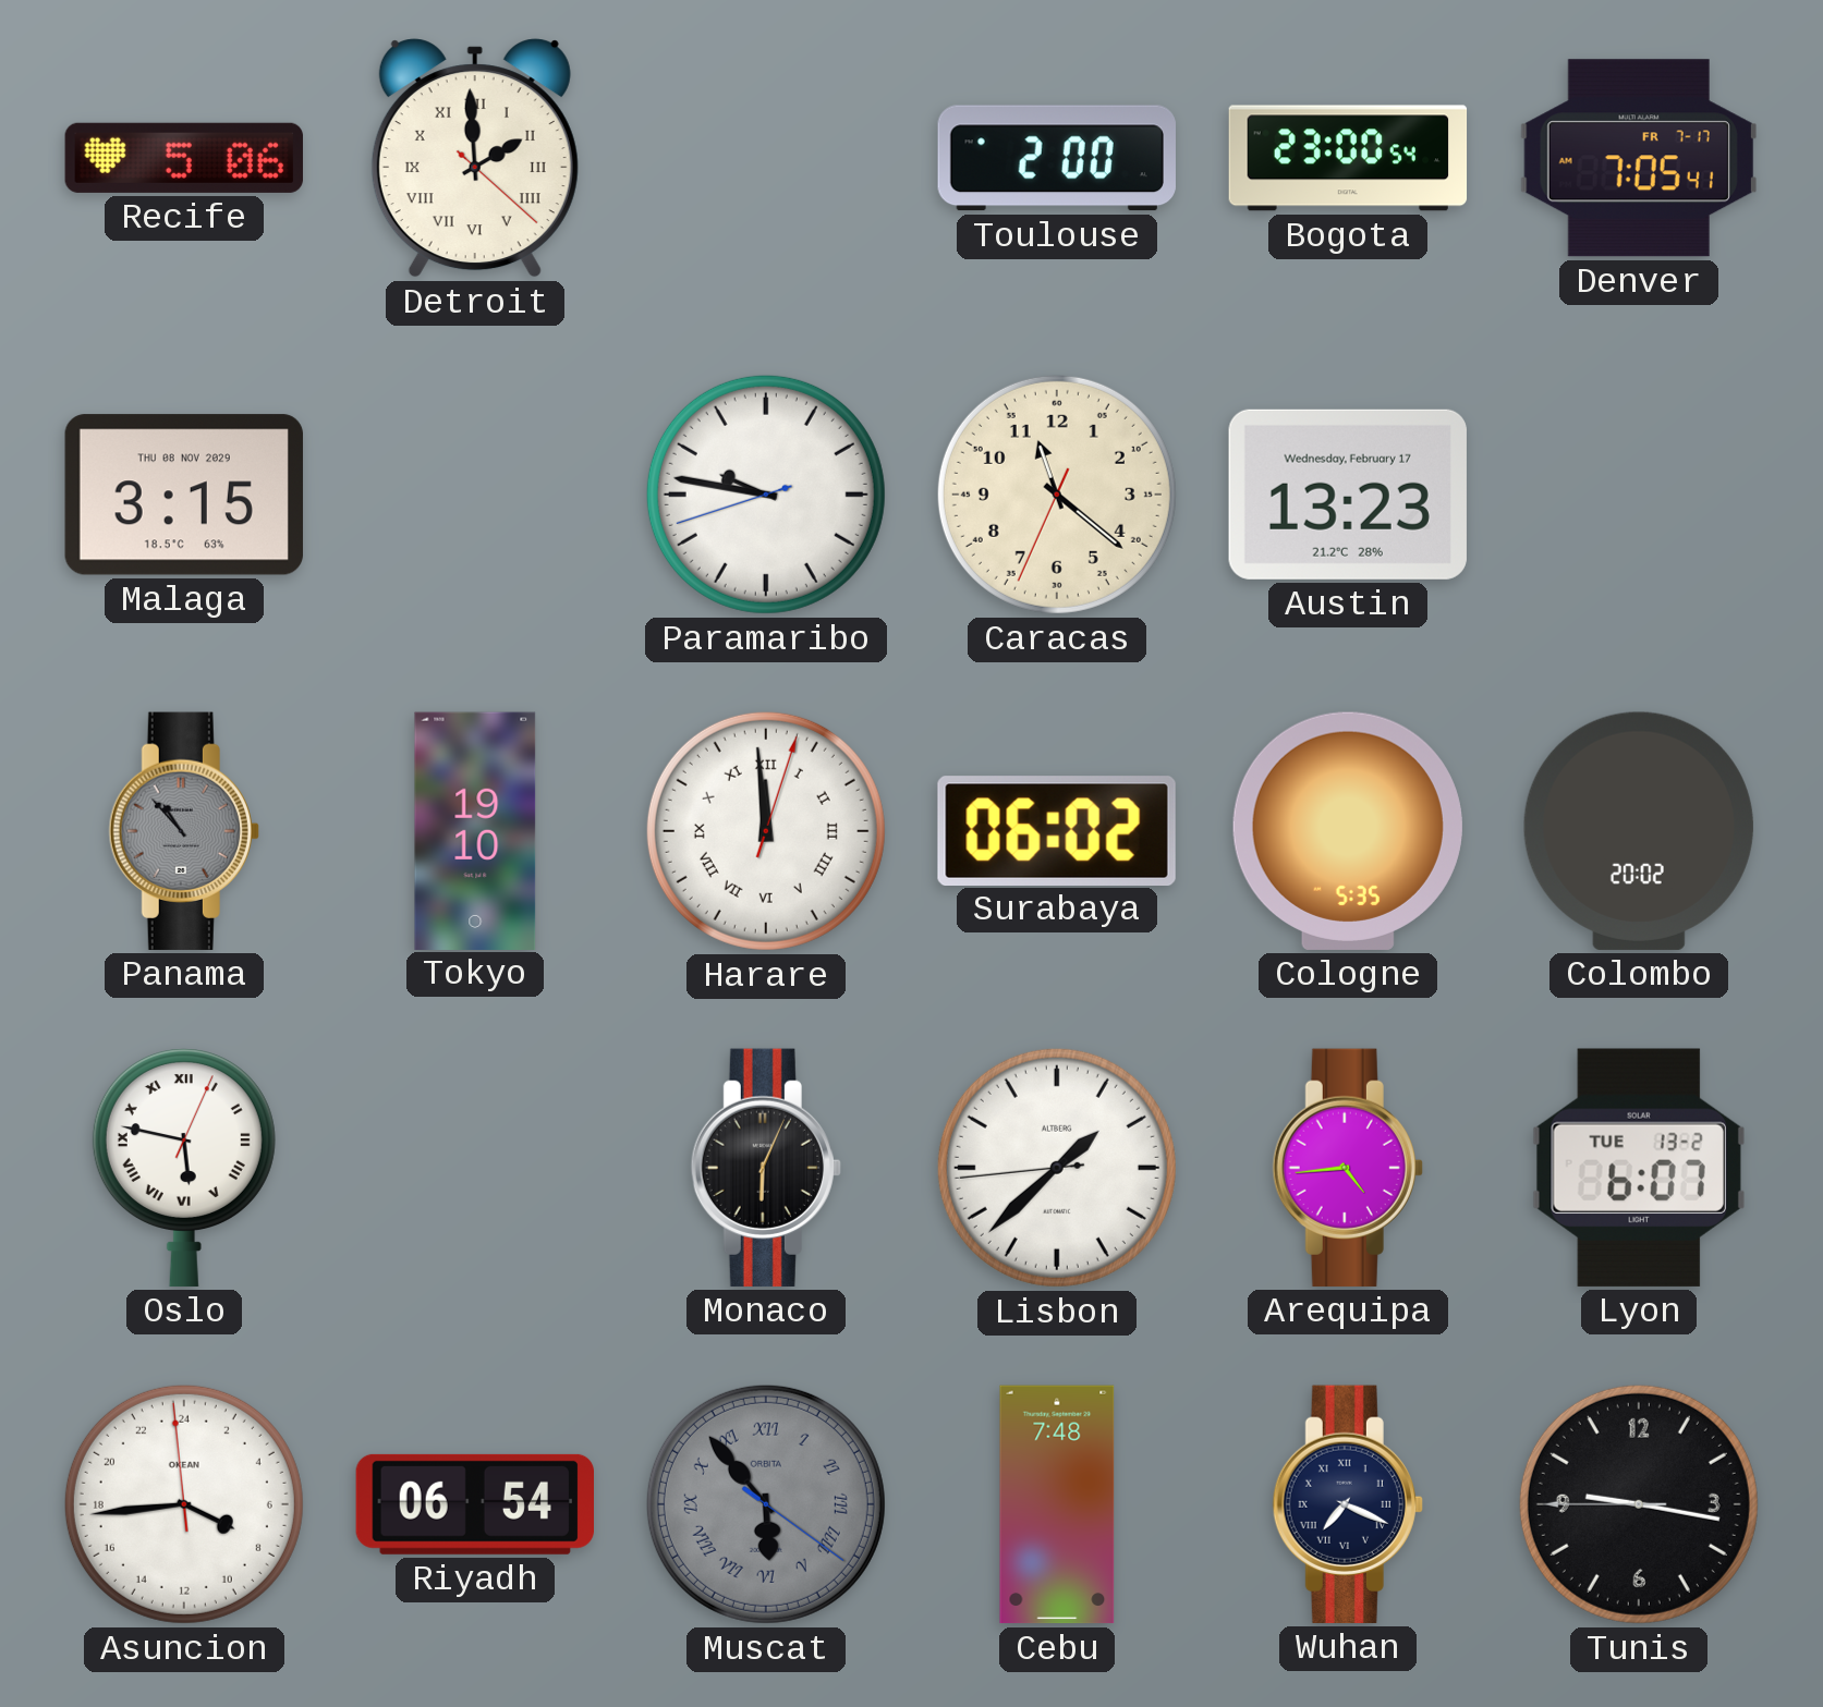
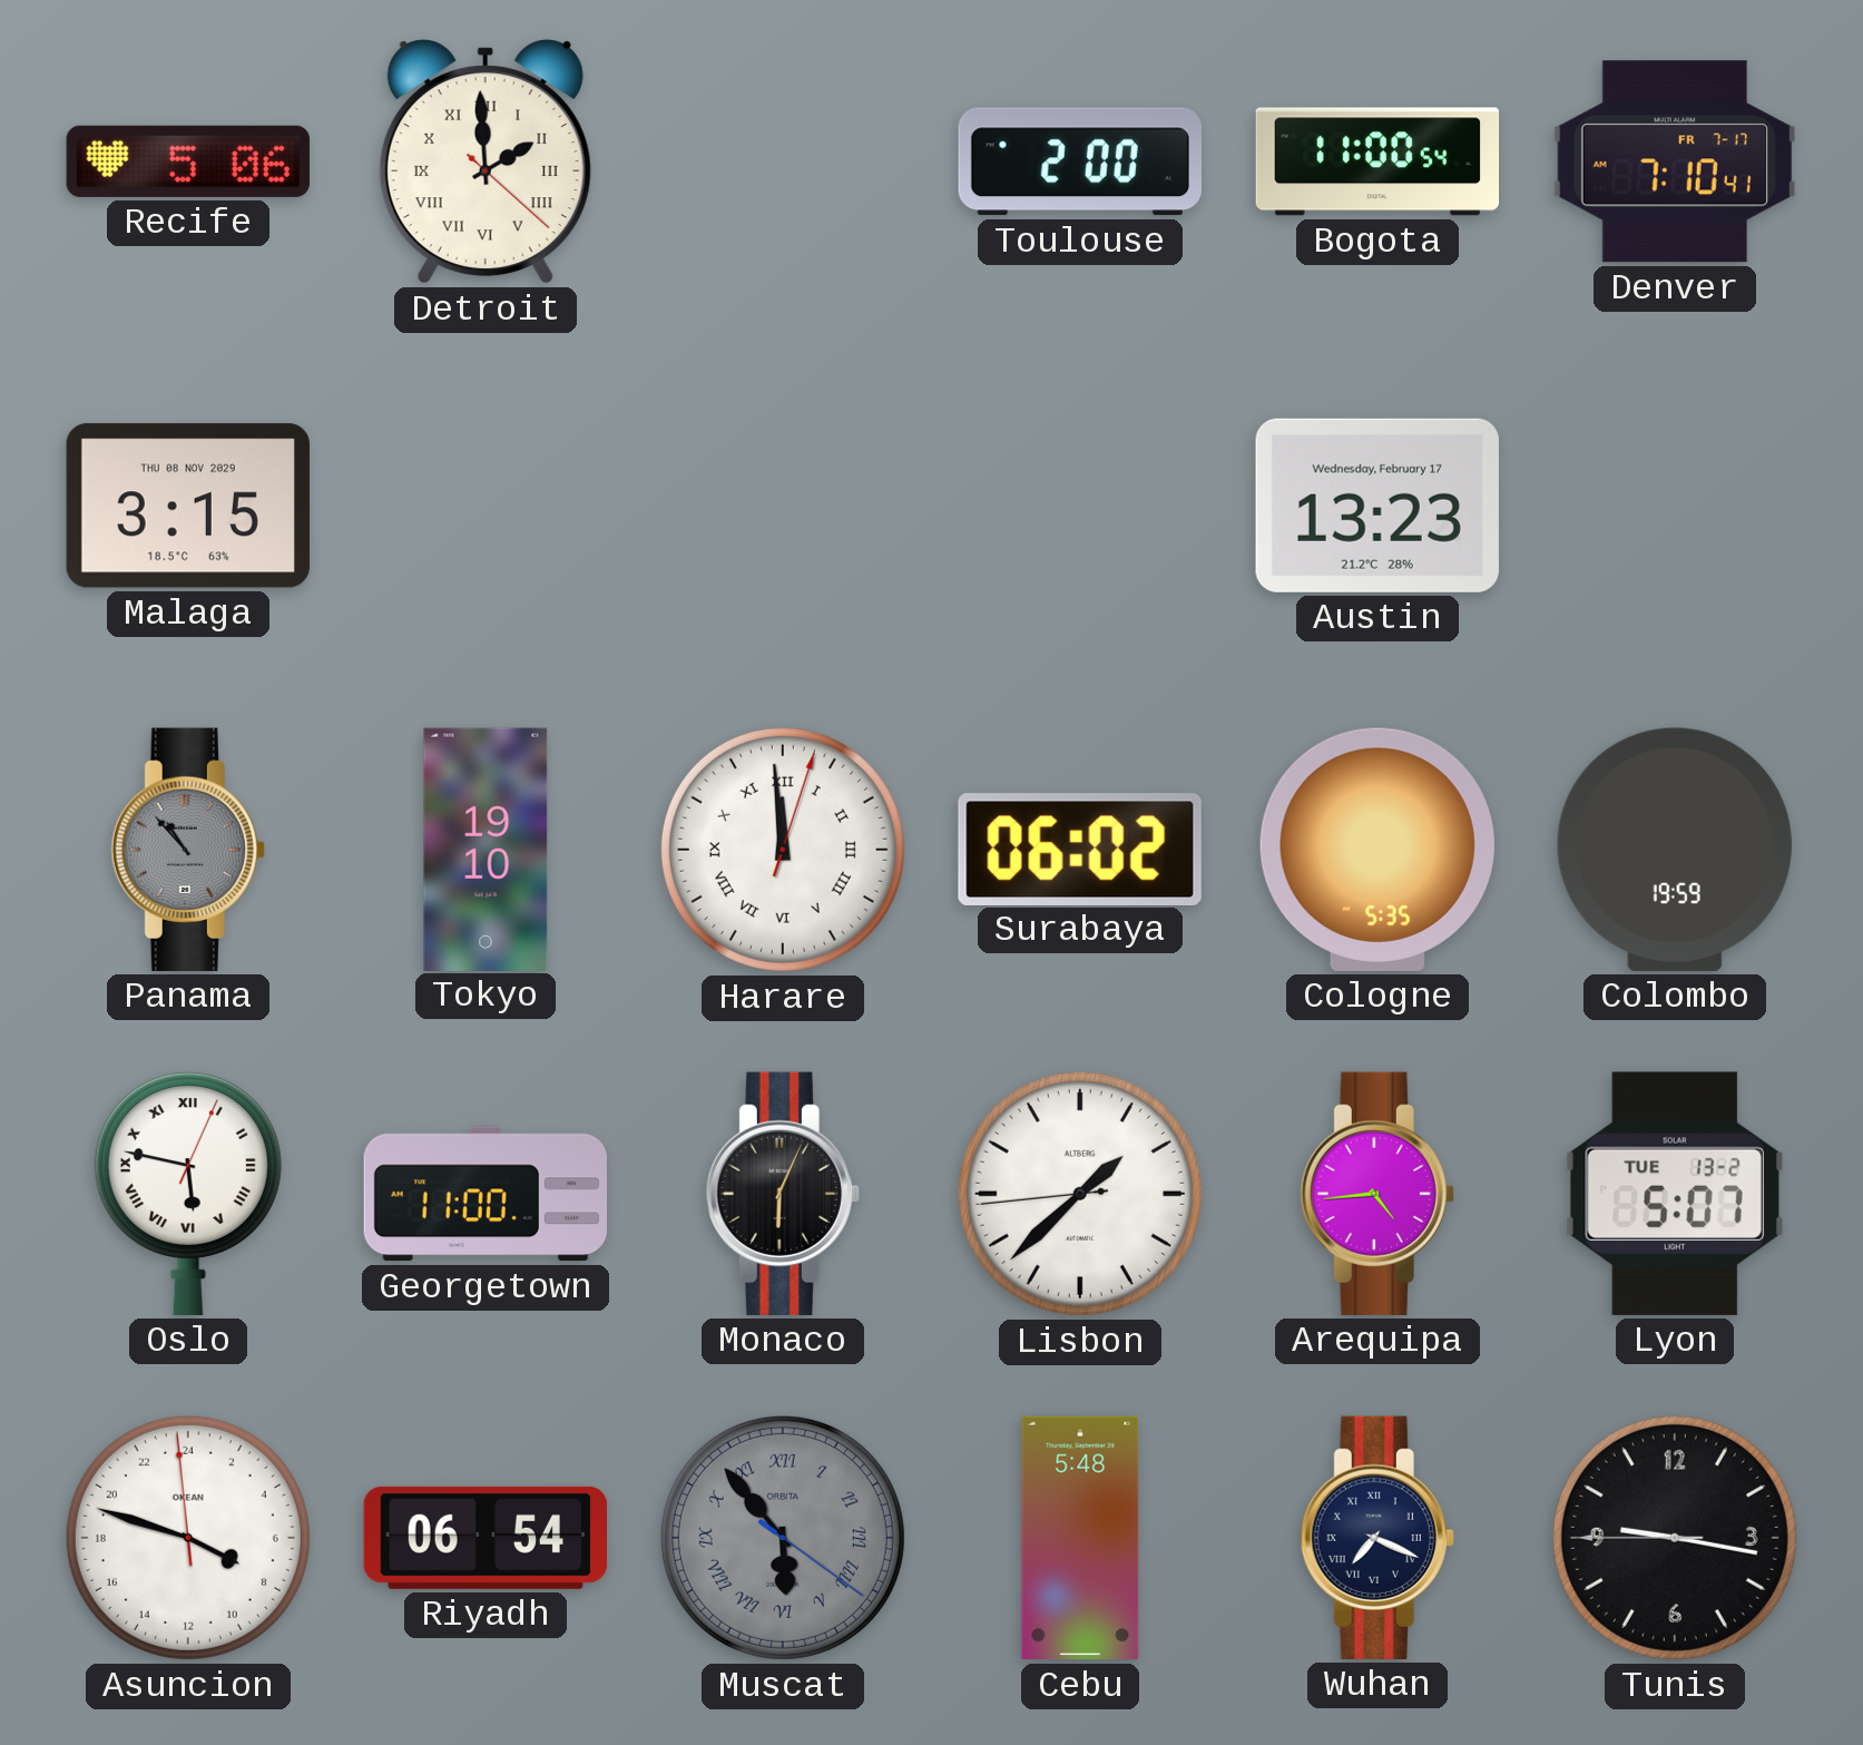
Bogota: 23:00 -> 11:00 (1377, 161)
Denver: 7:05 -> 7:10 (1675, 161)
Paramaribo: 9:46 -> none (766, 495)
Caracas: 11:21 -> none (1057, 495)
Colombo: 20:02 -> 19:59 (1675, 850)
Georgetown: none -> 11:00 (484, 1194)
Lyon: 6:07 -> 5:07 (1675, 1194)
Asuncion: 7:43 -> 7:47 (188, 1538)
Cebu: 7:48 -> 5:48 (1080, 1538)
